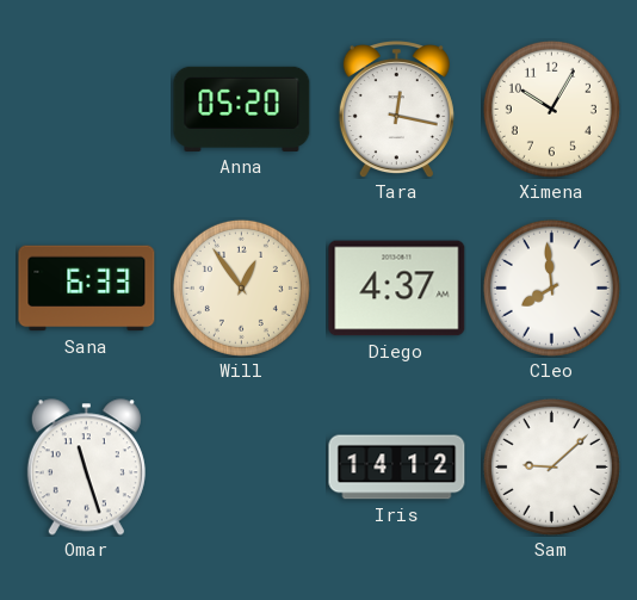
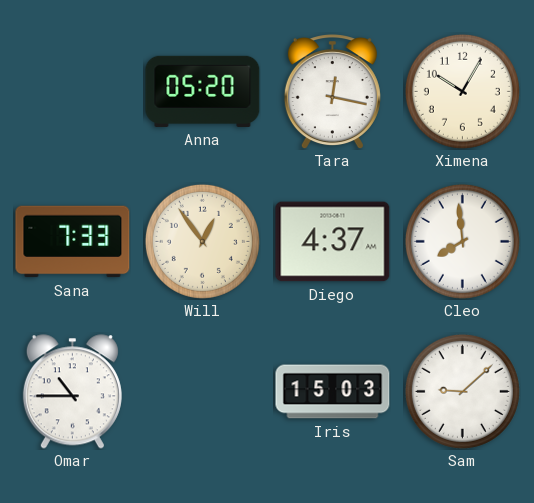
Sana: 6:33 -> 7:33 (73, 242)
Omar: 11:27 -> 10:45 (72, 392)
Iris: 14:12 -> 15:03 (333, 392)
